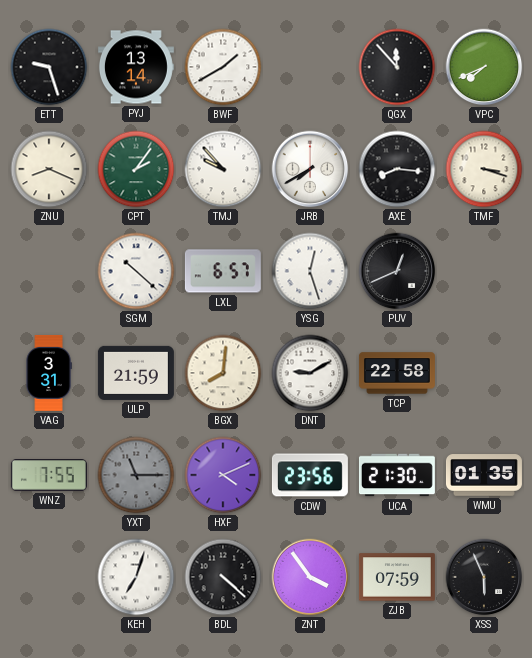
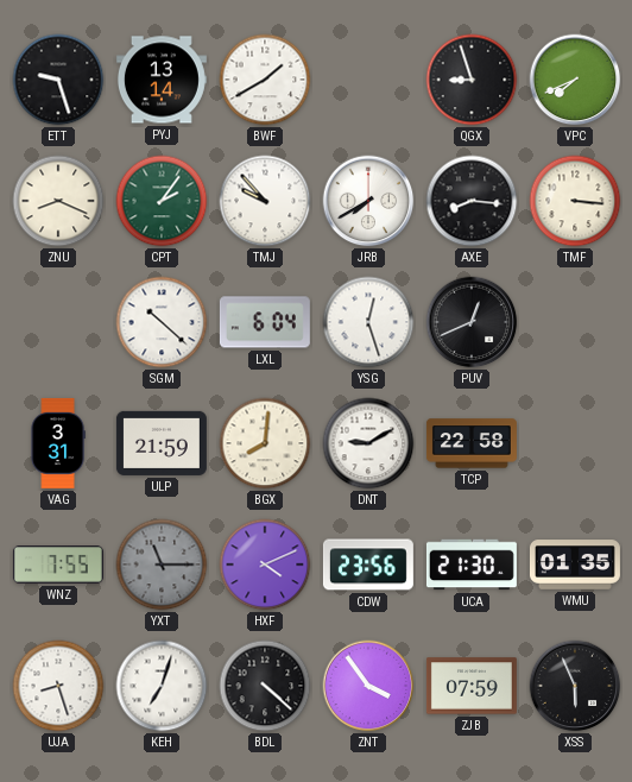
QGX: 11:53 -> 8:57 (472, 80)
TMF: 3:18 -> 3:16 (575, 201)
LXL: 6:57 -> 6:04 (265, 322)
UJA: none -> 8:27 (58, 686)
